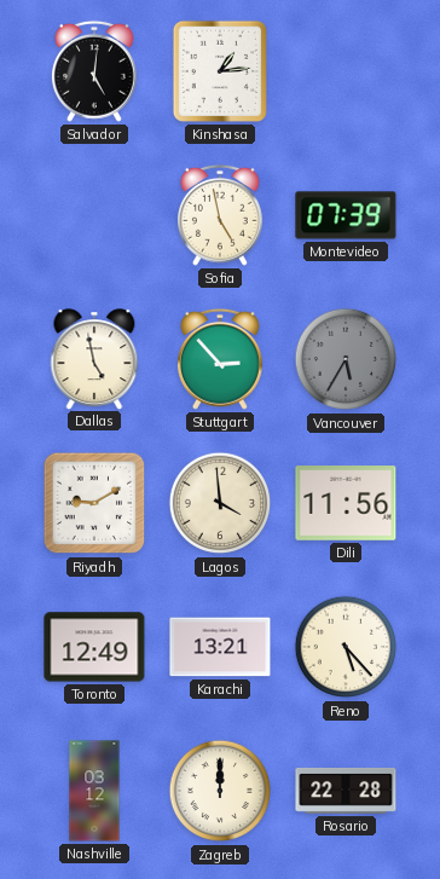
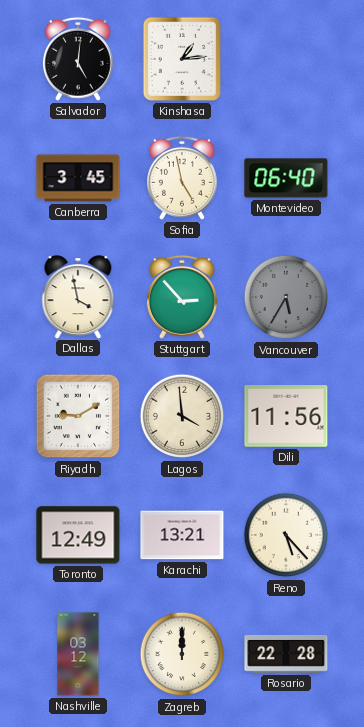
Canberra: none -> 3:45 (78, 178)
Montevideo: 07:39 -> 06:40 (286, 178)
Dallas: 4:58 -> 3:58 (78, 297)
